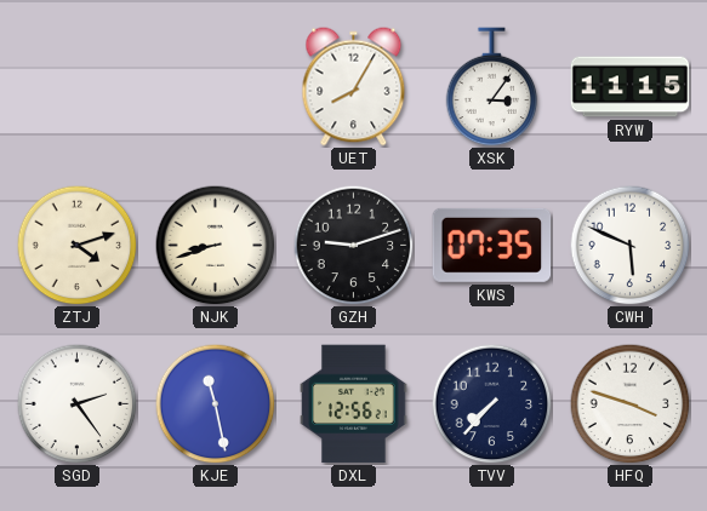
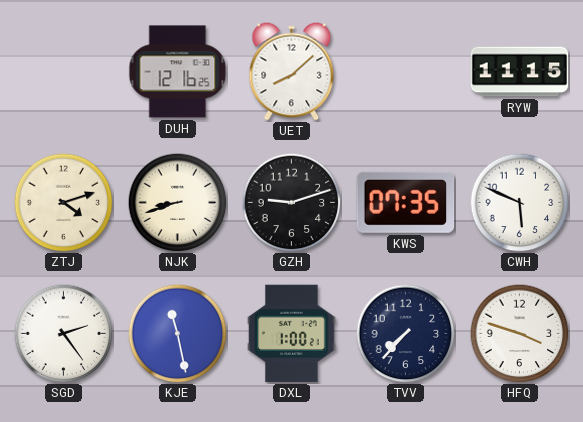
DUH: none -> 12:16 (178, 72)
UET: 8:05 -> 8:08 (292, 72)
XSK: 3:06 -> none (492, 87)
DXL: 12:56 -> 1:00 (292, 334)
